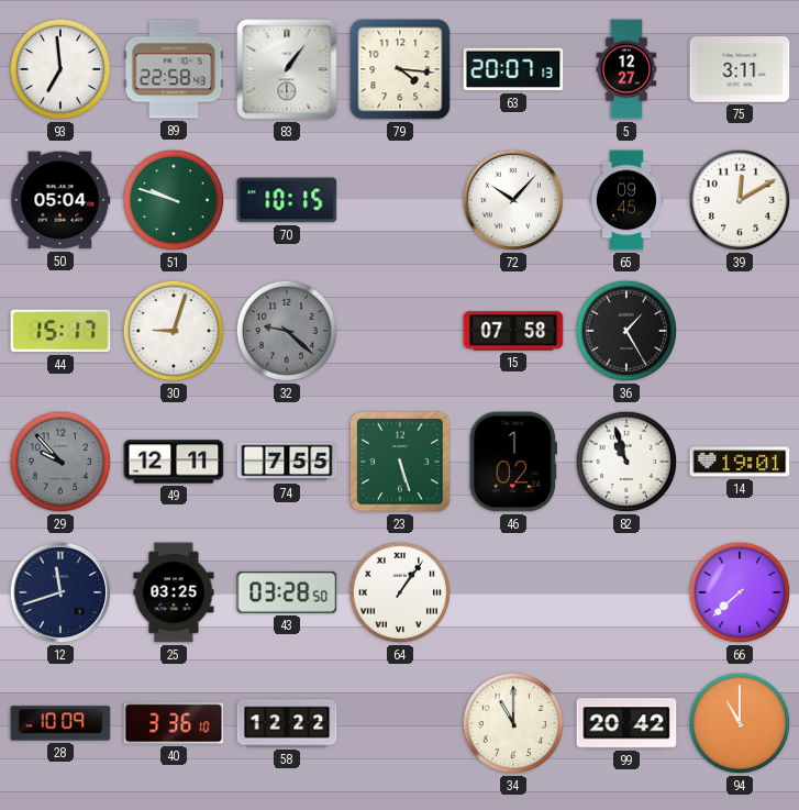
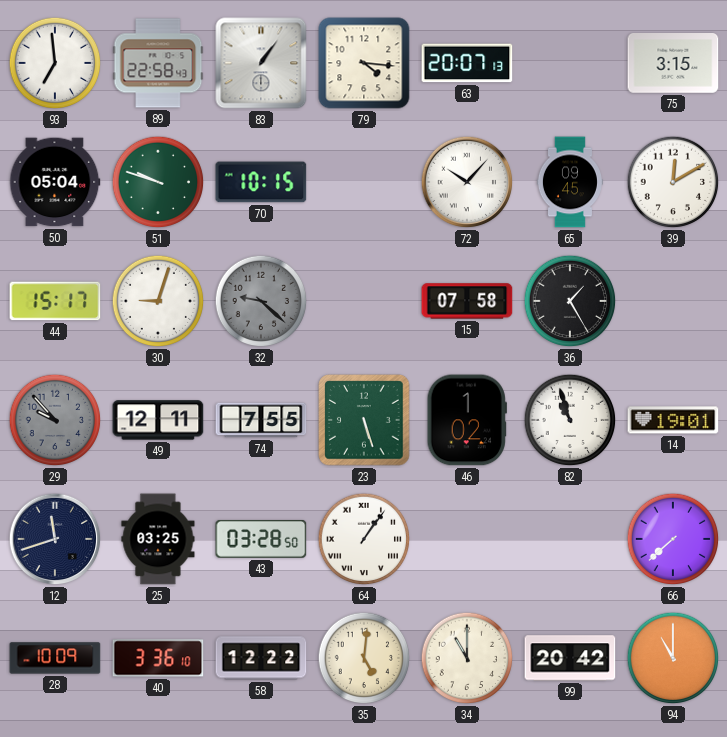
5: 12:27 -> none (626, 69)
75: 3:11 -> 3:15 (673, 63)
35: none -> 5:01 (364, 658)
